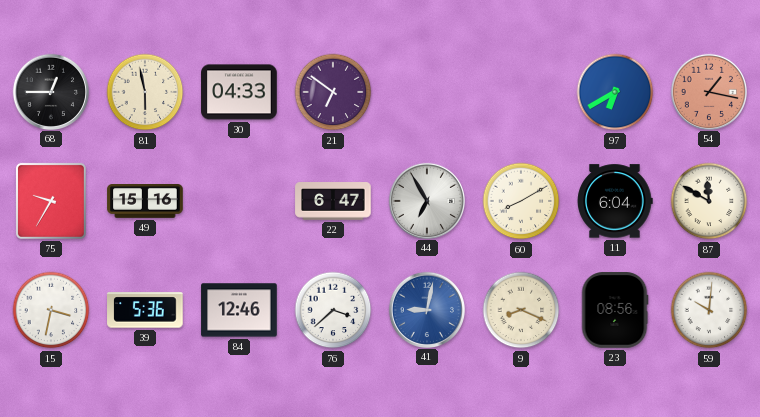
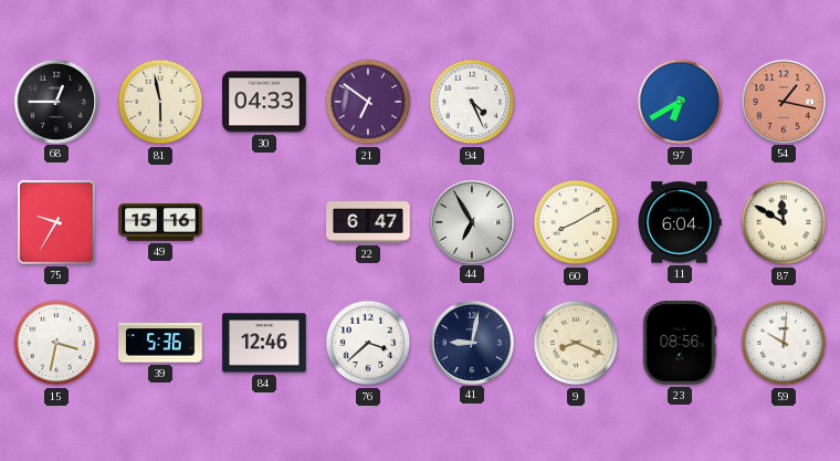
94: none -> 4:26 (472, 102)
41 dial: blue -> navy (471, 342)
